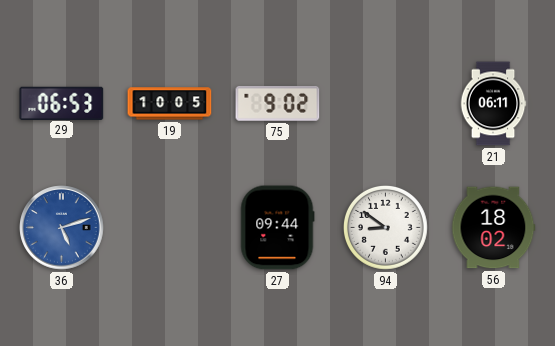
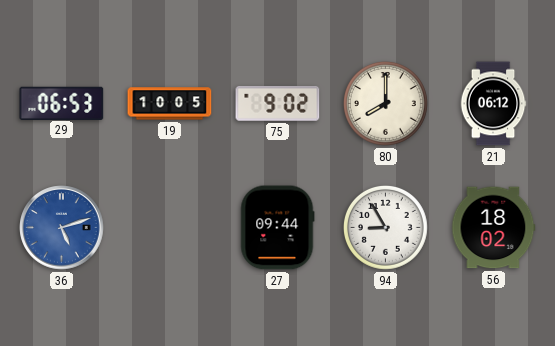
80: none -> 8:00 (385, 103)
21: 06:11 -> 06:12 (493, 104)
94: 8:51 -> 8:55 (385, 227)
